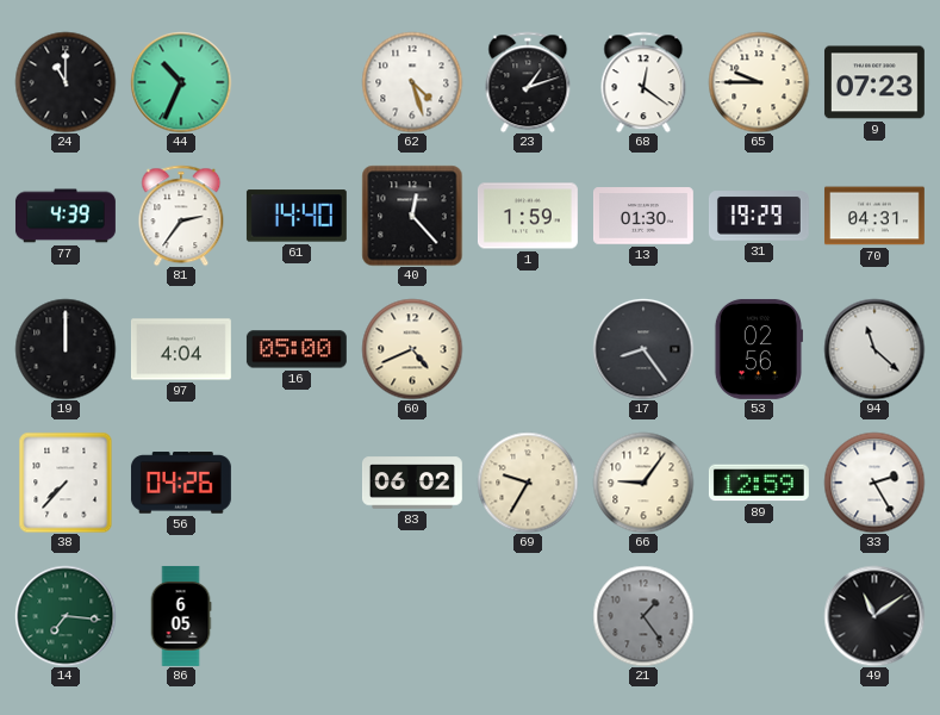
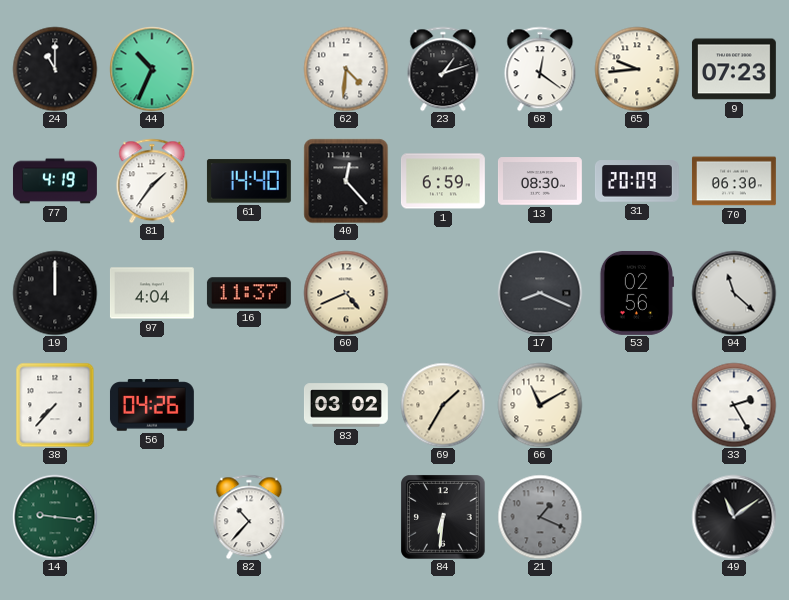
62: 4:27 -> 4:31 (346, 69)
65: 9:45 -> 9:44 (637, 69)
77: 4:39 -> 4:19 (55, 181)
81: 2:36 -> 1:36 (152, 181)
1: 1:59 -> 6:59 (443, 181)
13: 01:30 -> 08:30 (540, 181)
31: 19:29 -> 20:09 (637, 181)
70: 04:31 -> 06:30 (734, 181)
16: 05:00 -> 11:37 (249, 293)
17: 8:24 -> 8:19 (540, 293)
83: 06:02 -> 03:02 (346, 405)
69: 9:35 -> 1:35 (443, 405)
66: 9:06 -> 11:10 (540, 405)
89: 12:59 -> none (759, 483)
14: 7:16 -> 9:16 (55, 517)
86: 6:05 -> none (181, 616)
82: none -> 10:37 (249, 517)
84: none -> 6:31 (443, 517)
21: 1:24 -> 1:19 (540, 517)
